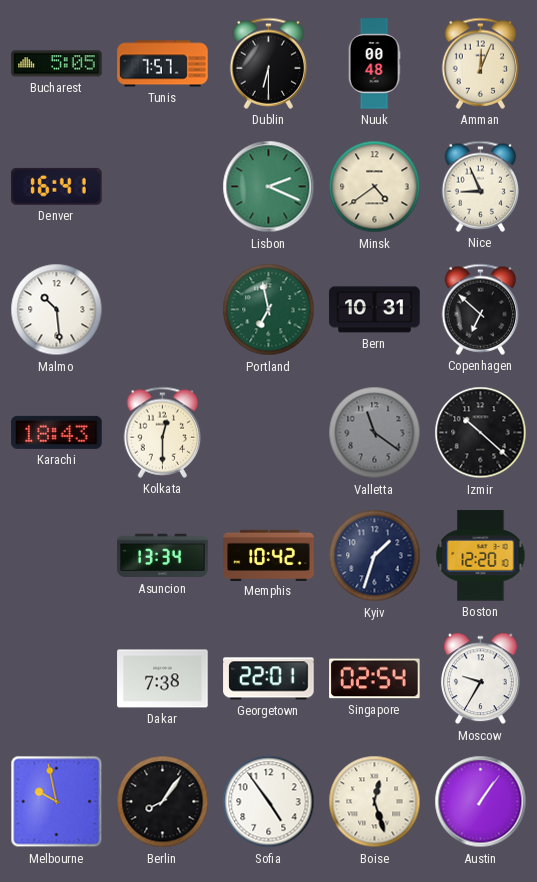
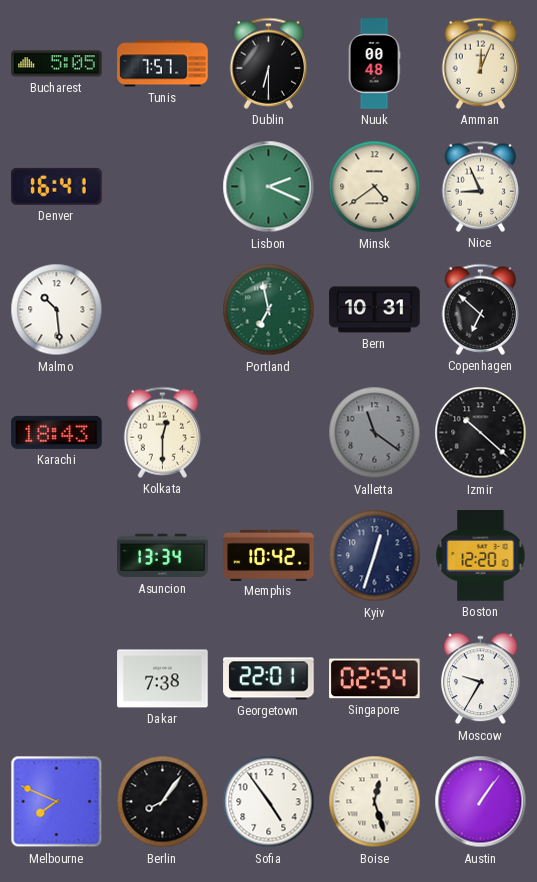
Kyiv: 1:33 -> 12:33 (375, 556)
Melbourne: 9:58 -> 7:49 (57, 802)
